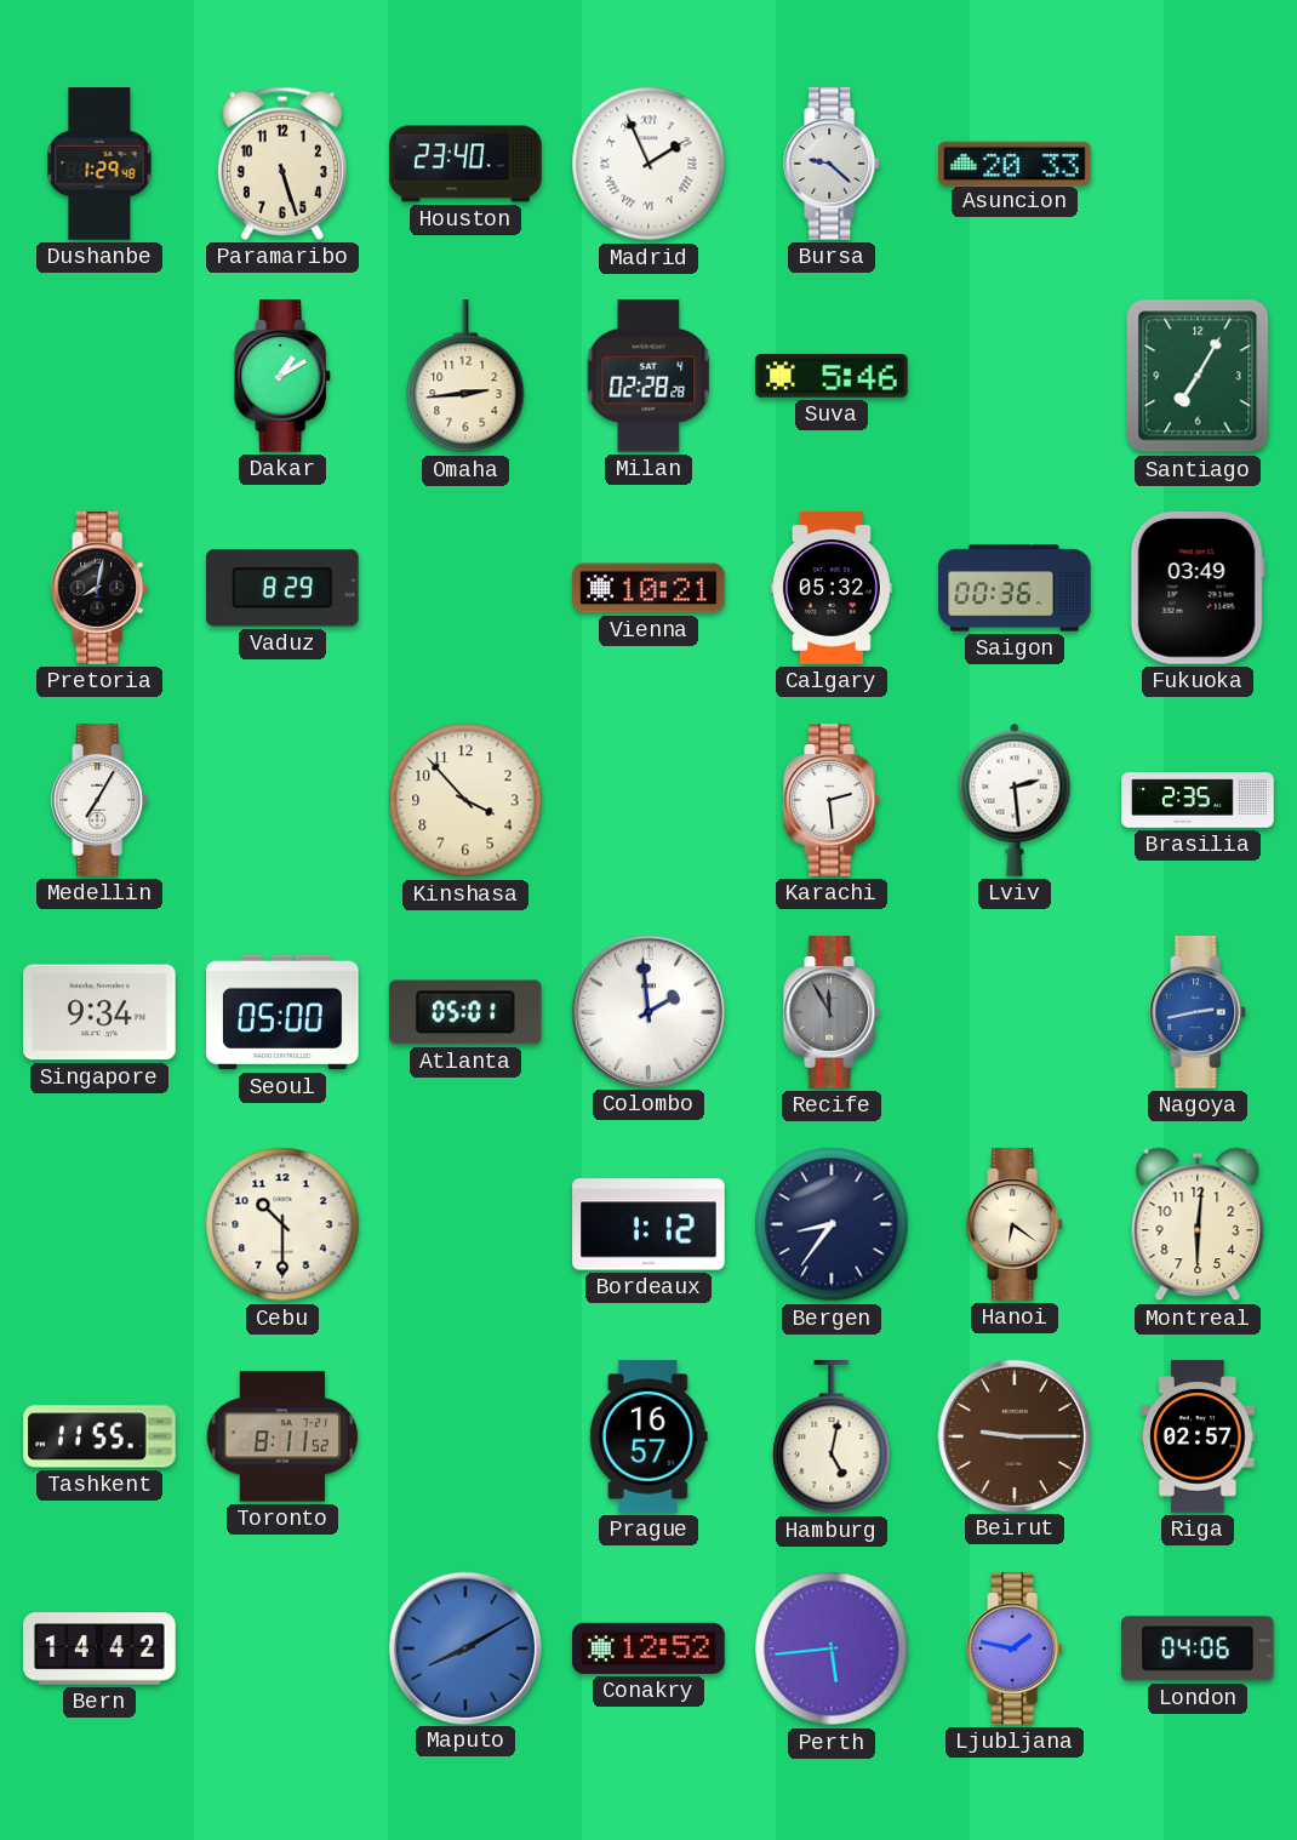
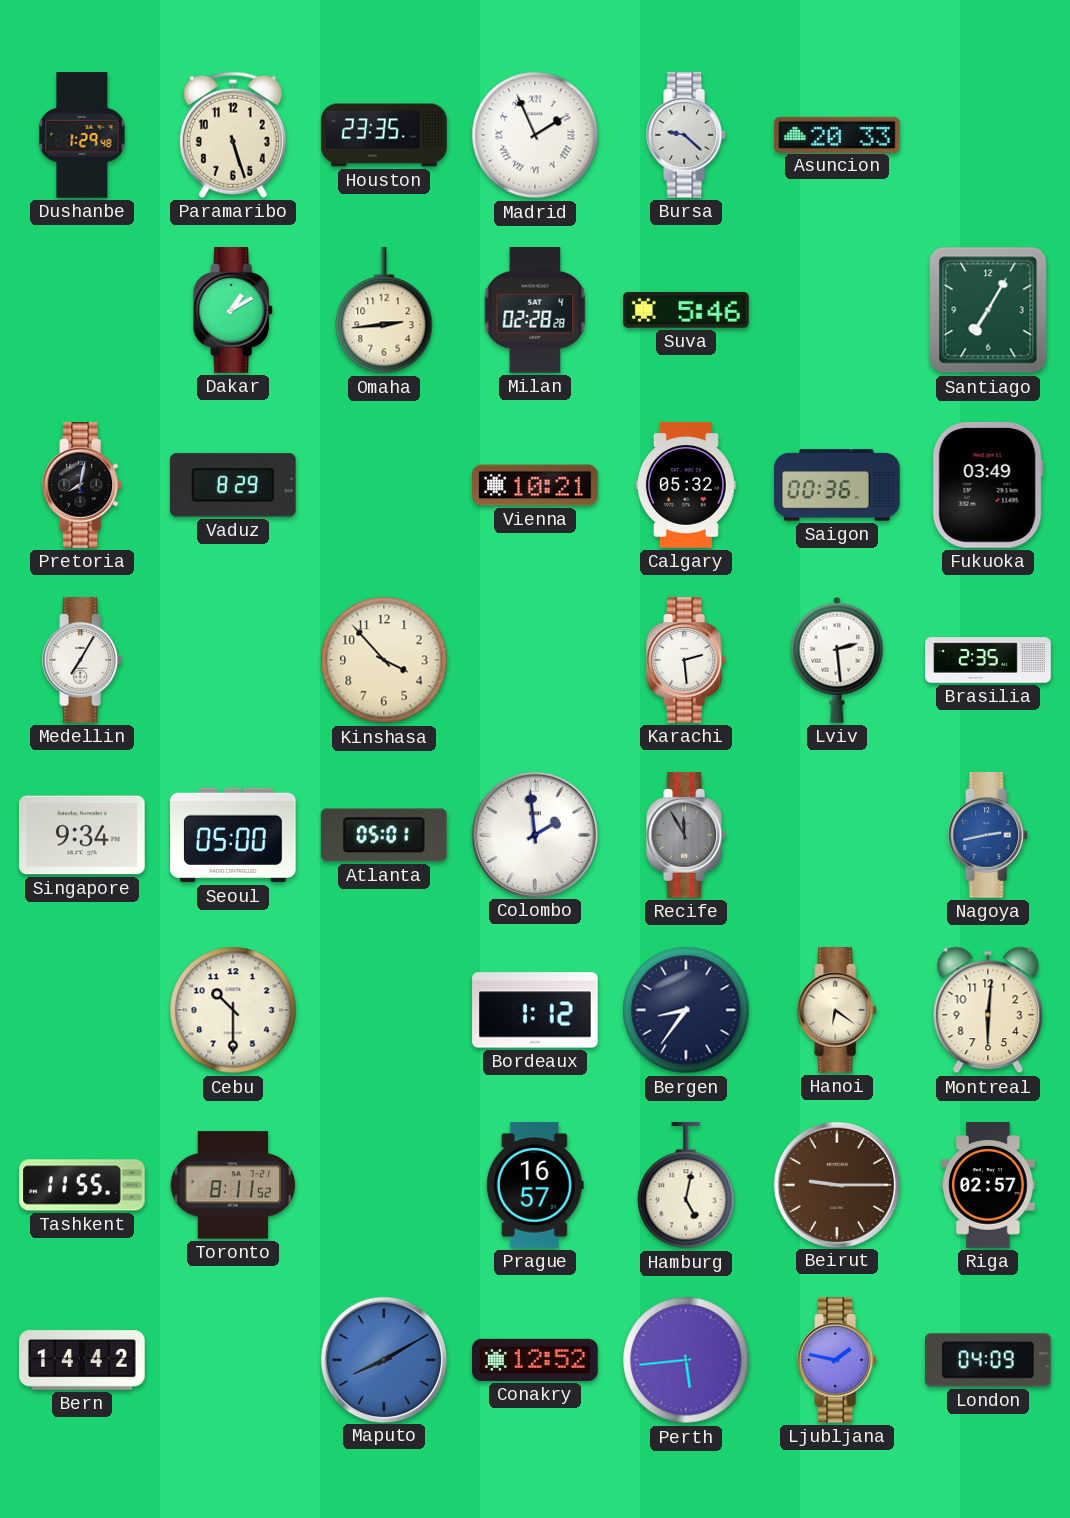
Houston: 23:40 -> 23:35 (384, 135)
London: 04:06 -> 04:09 (989, 1360)
